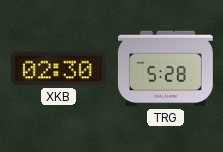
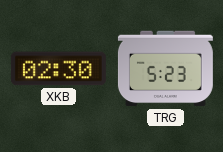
TRG: 5:28 -> 5:23 (165, 69)
